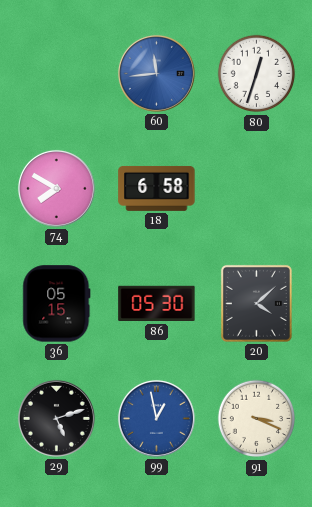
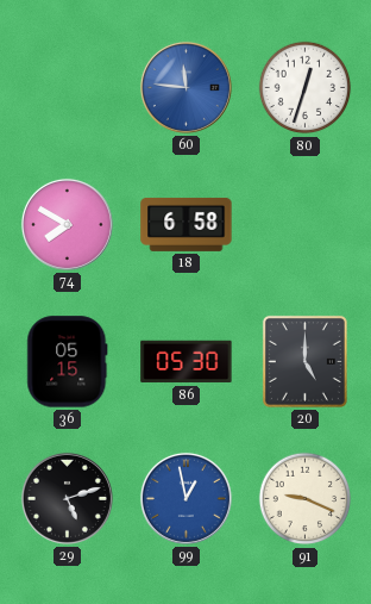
60: 11:44 -> 11:46 (185, 87)
20: 4:08 -> 5:00 (304, 361)
91: 3:19 -> 9:19 (306, 499)
